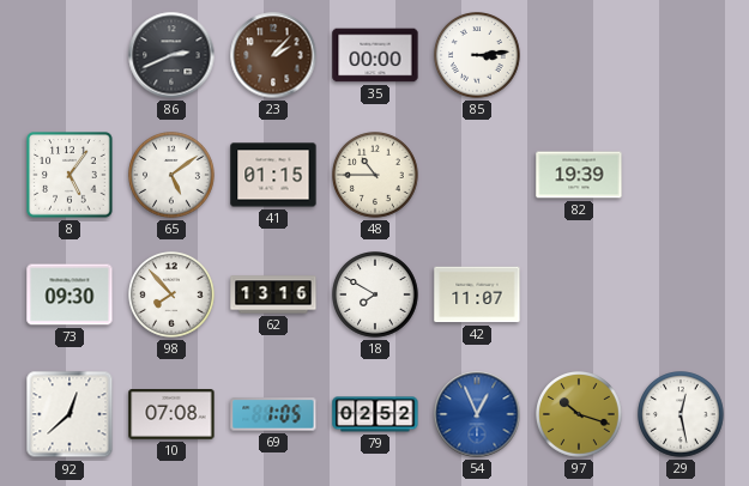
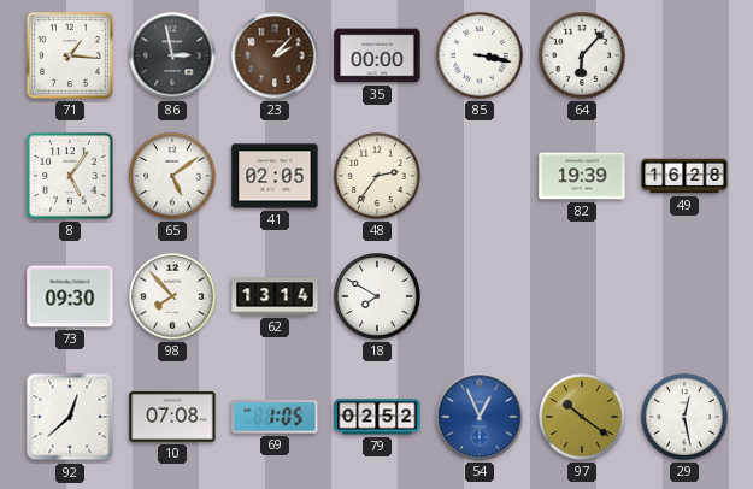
71: none -> 1:16 (70, 55)
86: 2:41 -> 2:58 (172, 55)
85: 3:14 -> 3:17 (481, 57)
64: none -> 6:07 (583, 57)
41: 01:15 -> 02:05 (275, 176)
48: 10:45 -> 2:36 (378, 177)
49: none -> 16:28 (684, 176)
62: 13:16 -> 13:14 (275, 296)
42: 11:07 -> none (477, 294)
97: 10:18 -> 10:21 (583, 418)
